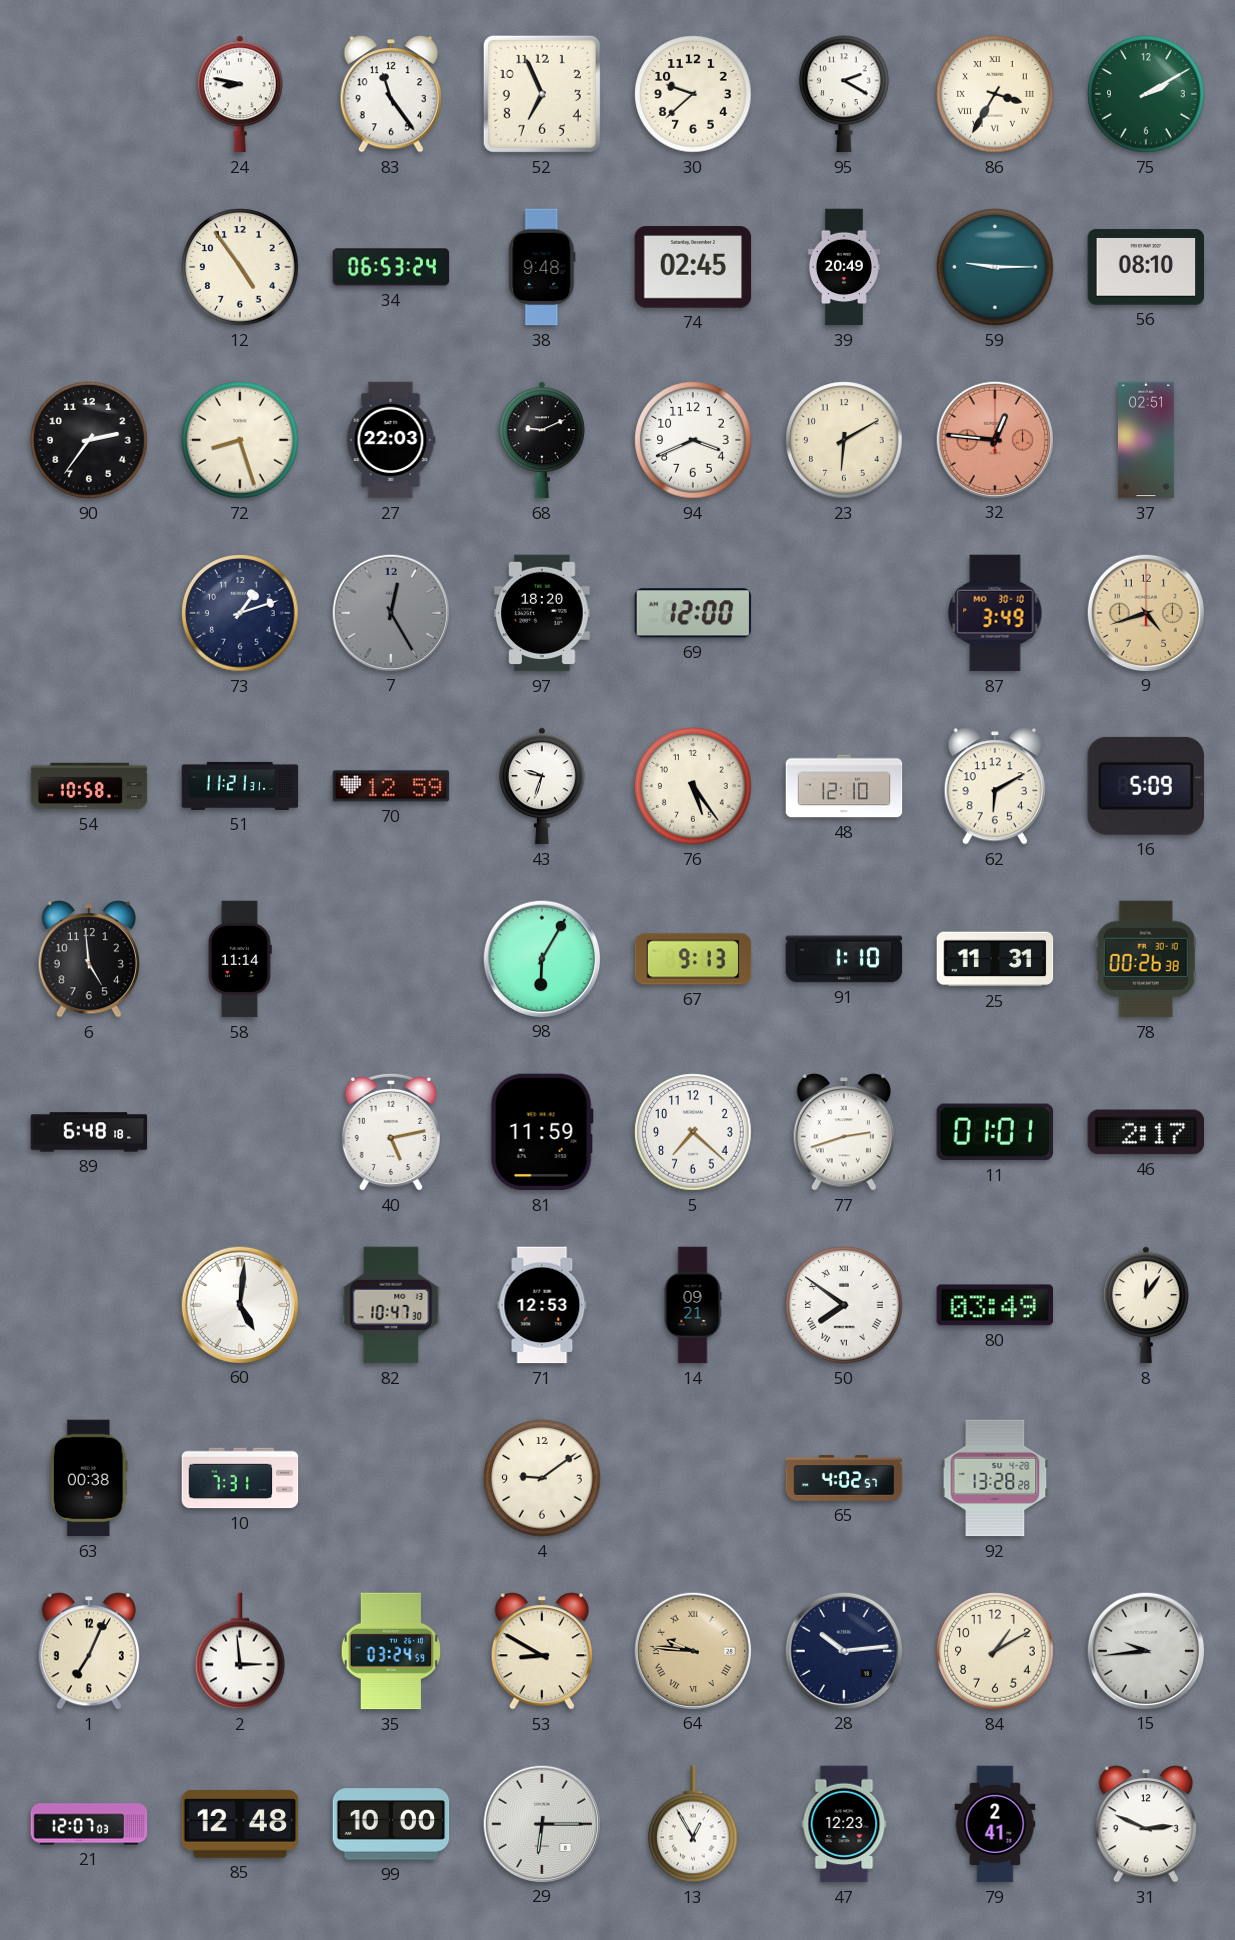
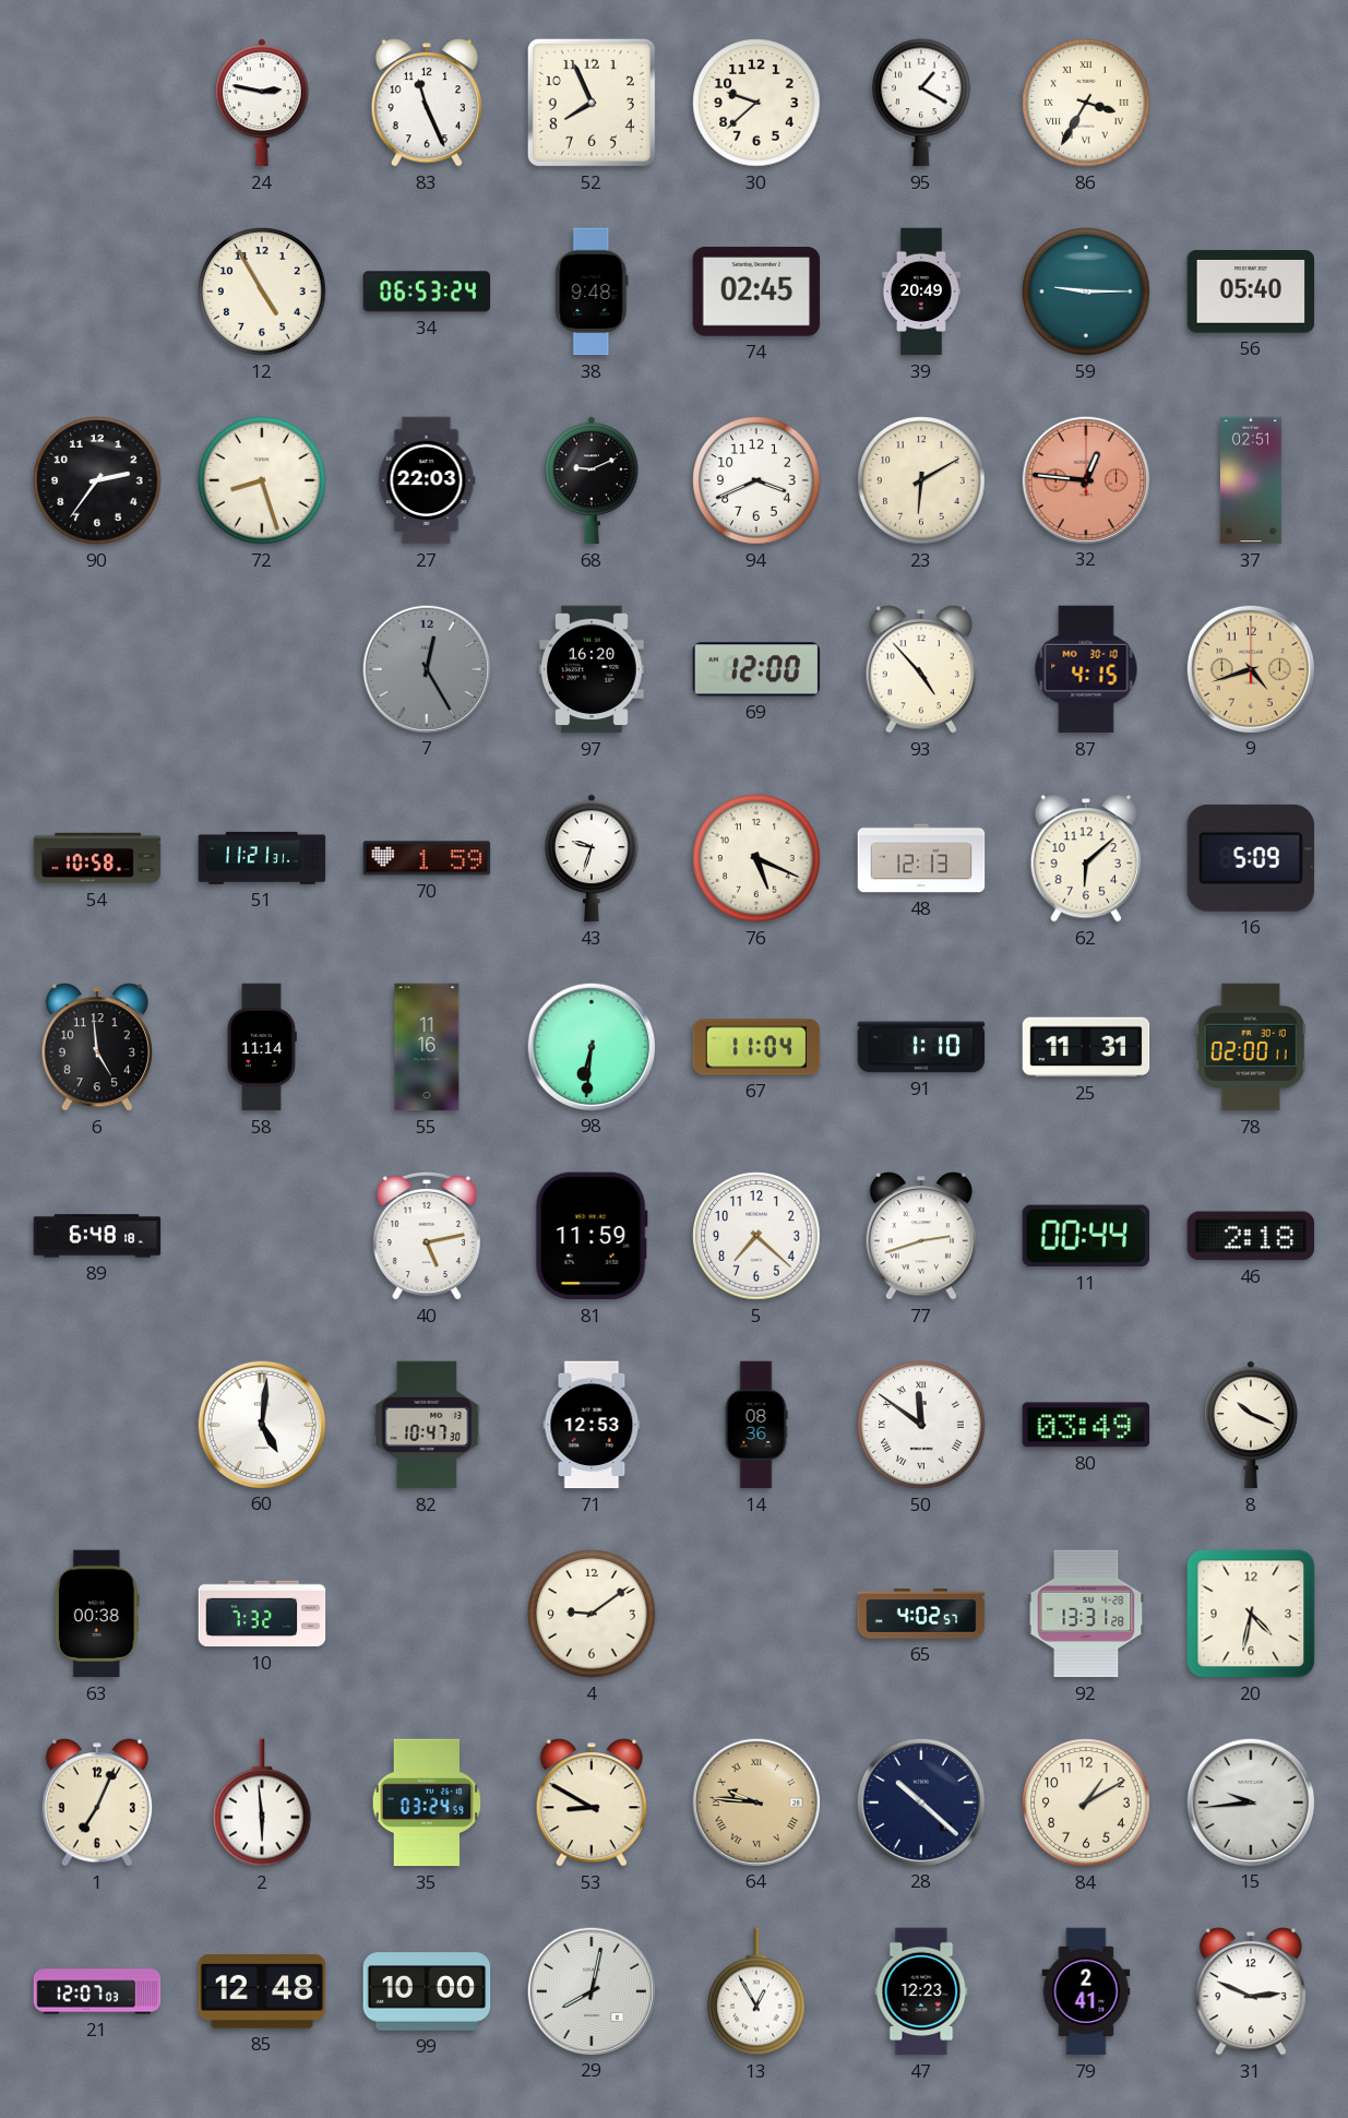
24: 8:47 -> 2:47 (262, 103)
83: 11:24 -> 11:26 (426, 103)
52: 6:56 -> 7:56 (592, 103)
95: 2:20 -> 1:20 (921, 103)
75: 2:10 -> none (1146, 94)
12: 4:54 -> 4:55 (262, 291)
56: 08:10 -> 05:40 (1251, 291)
73: 1:12 -> none (240, 613)
97: 18:20 -> 16:20 (592, 669)
93: none -> 4:53 (920, 669)
87: 3:49 -> 4:15 (1086, 669)
70: 12:59 -> 1:59 (427, 858)
76: 5:24 -> 5:19 (756, 858)
48: 12:10 -> 12:13 (921, 858)
62: 6:10 -> 6:08 (1085, 858)
55: none -> 11:16 (427, 1047)
98: 6:05 -> 6:31 (591, 1046)
67: 9:13 -> 11:04 (756, 1047)
78: 00:26 -> 02:00 (1251, 1047)
11: 01:01 -> 00:44 (1085, 1236)
46: 2:17 -> 2:18 (1251, 1236)
14: 09:21 -> 08:36 (756, 1425)
50: 7:51 -> 11:51 (921, 1425)
8: 12:06 -> 10:19 (1251, 1425)
10: 7:31 -> 7:32 (262, 1614)
92: 13:28 -> 13:31 (1086, 1614)
20: none -> 4:32 (1251, 1614)
2: 2:59 -> 5:59 (262, 1802)
28: 10:14 -> 10:22 (920, 1801)
29: 6:15 -> 8:02 (591, 1990)
